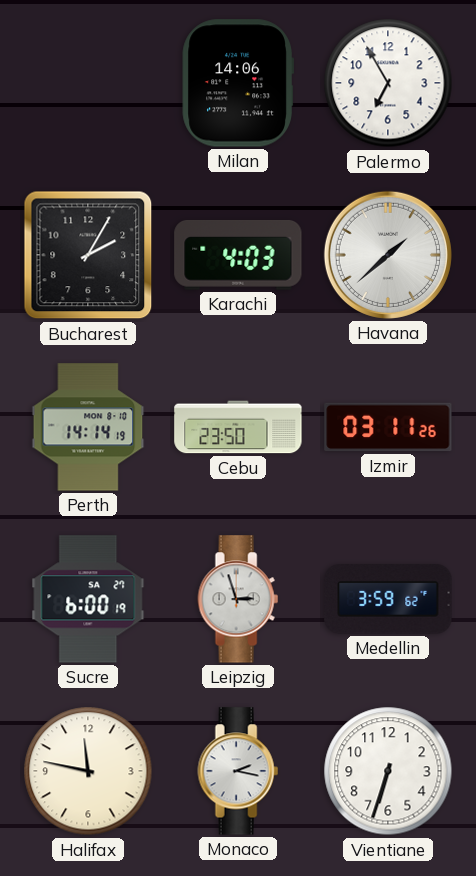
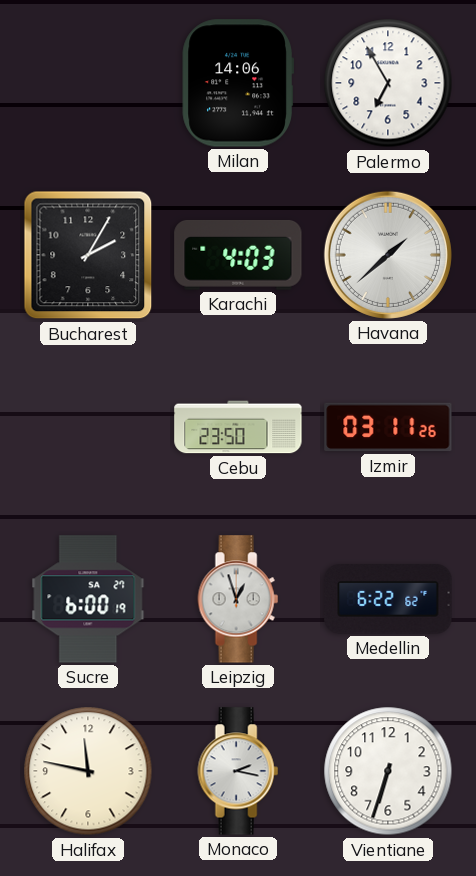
Perth: 14:14 -> none (88, 427)
Leipzig: 2:57 -> 12:57 (238, 599)
Medellin: 3:59 -> 6:22 (388, 600)
